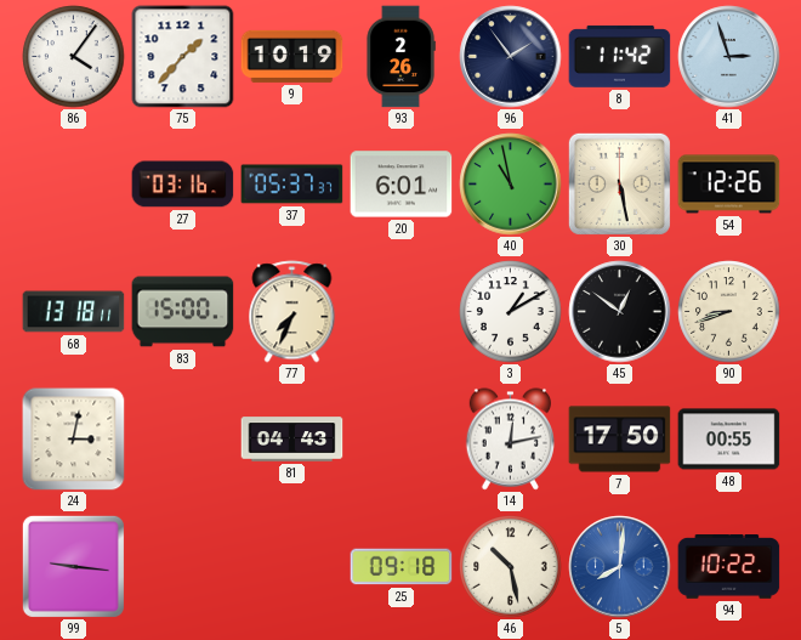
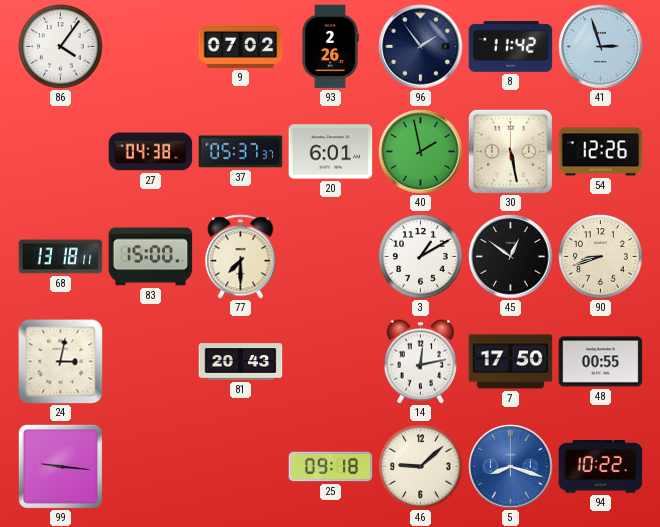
75: 1:37 -> none (183, 57)
9: 10:19 -> 07:02 (241, 46)
27: 03:16 -> 04:38 (151, 152)
40: 10:58 -> 1:58 (421, 152)
77: 7:34 -> 7:30 (241, 257)
81: 04:43 -> 20:43 (241, 362)
46: 10:28 -> 9:08 (421, 467)
5: 8:01 -> 8:18 (511, 467)
